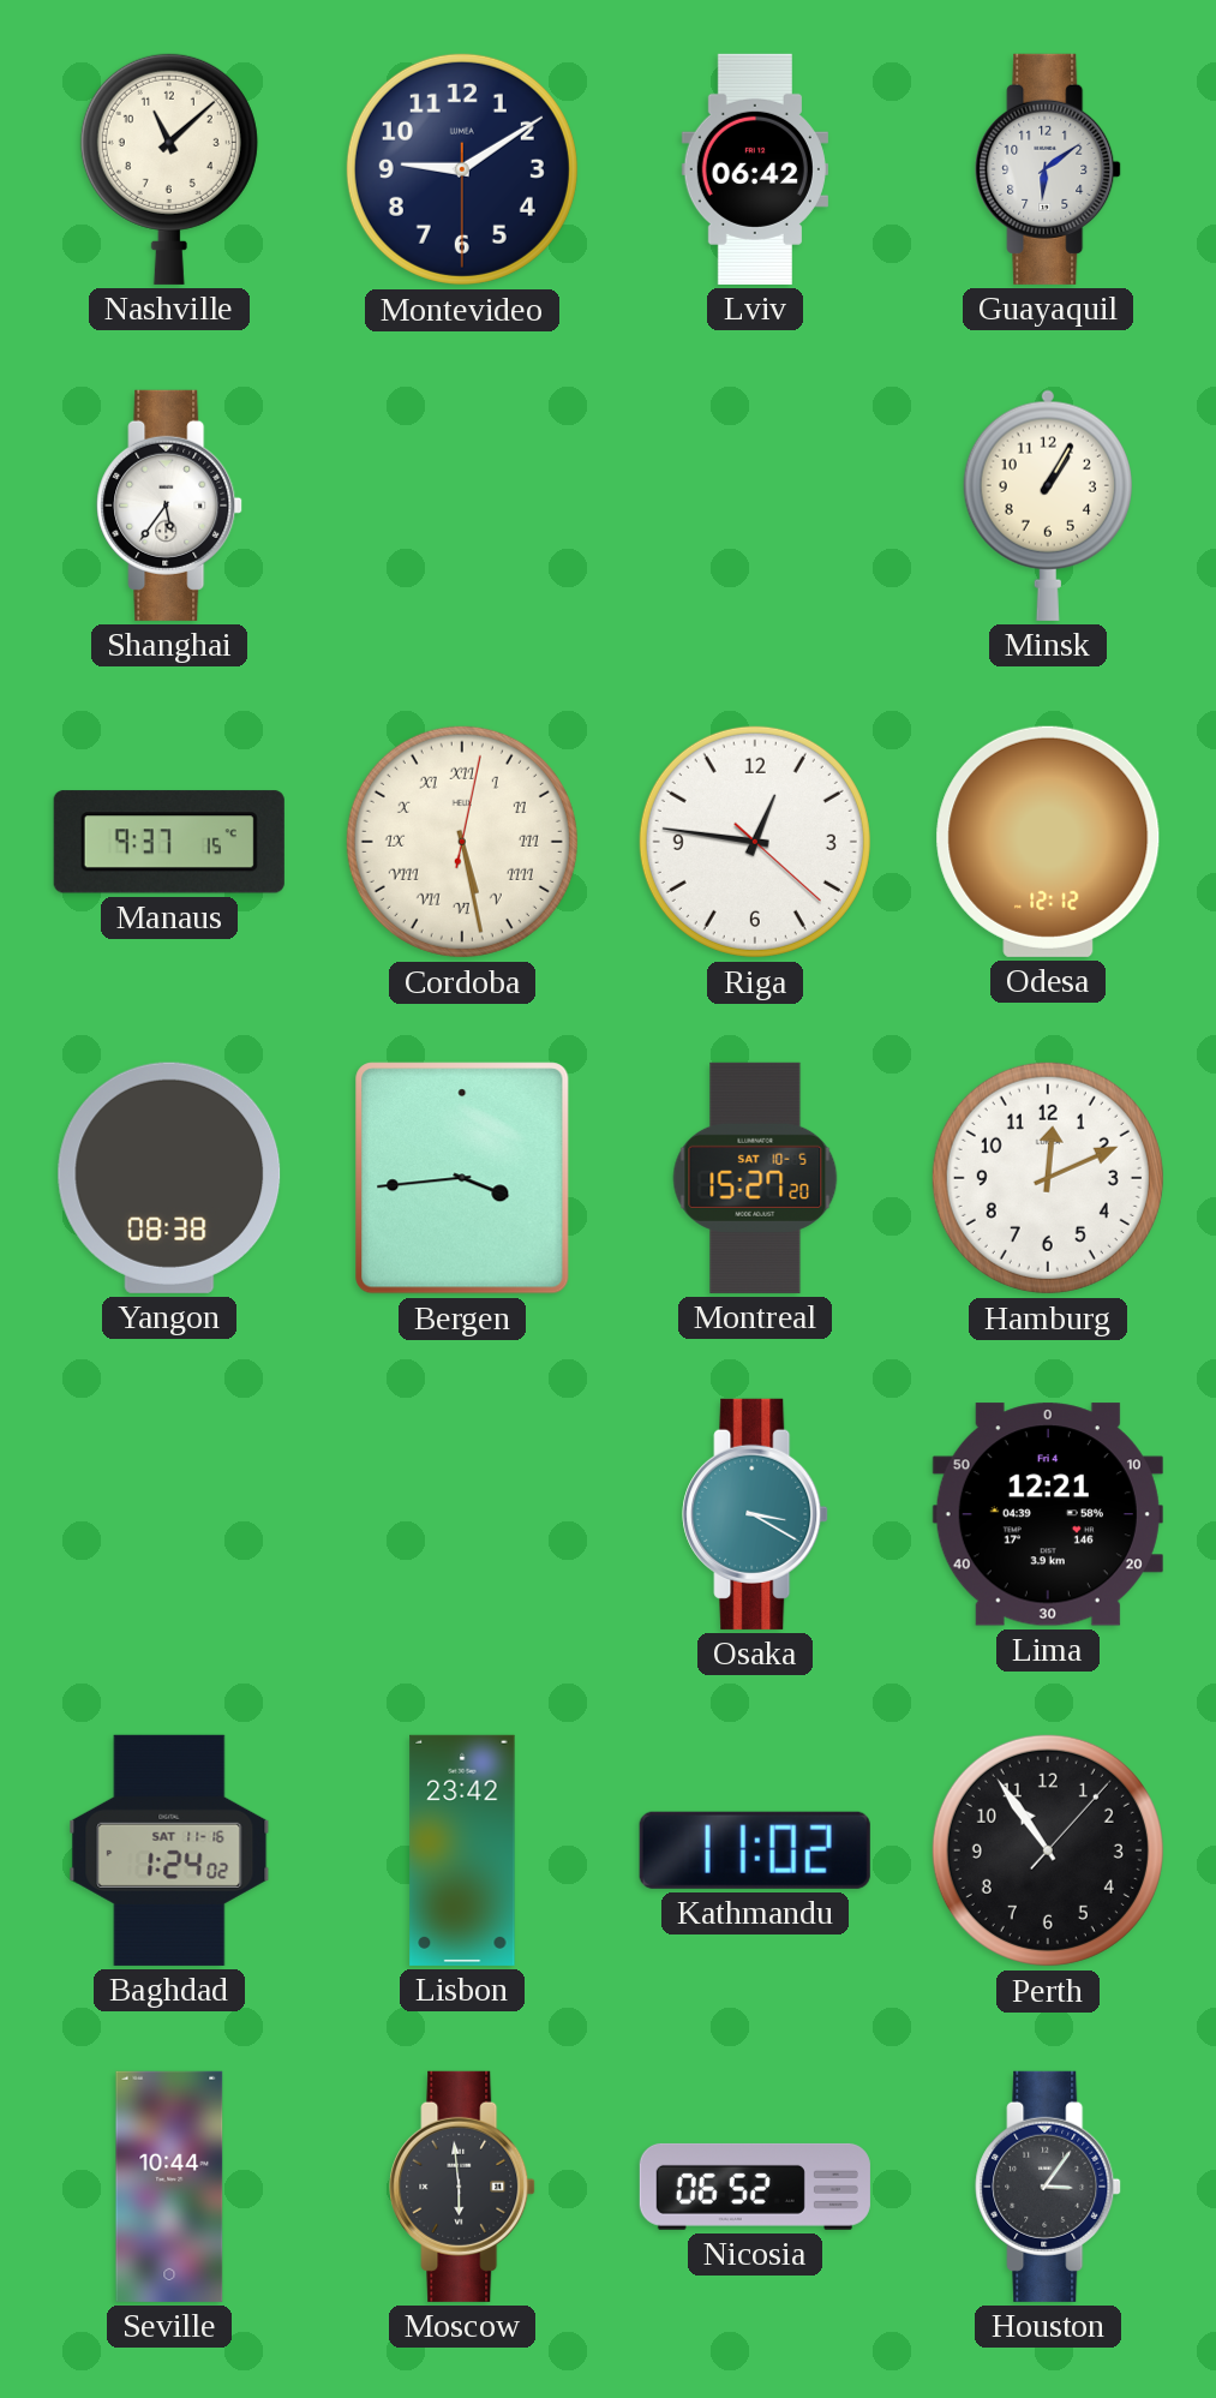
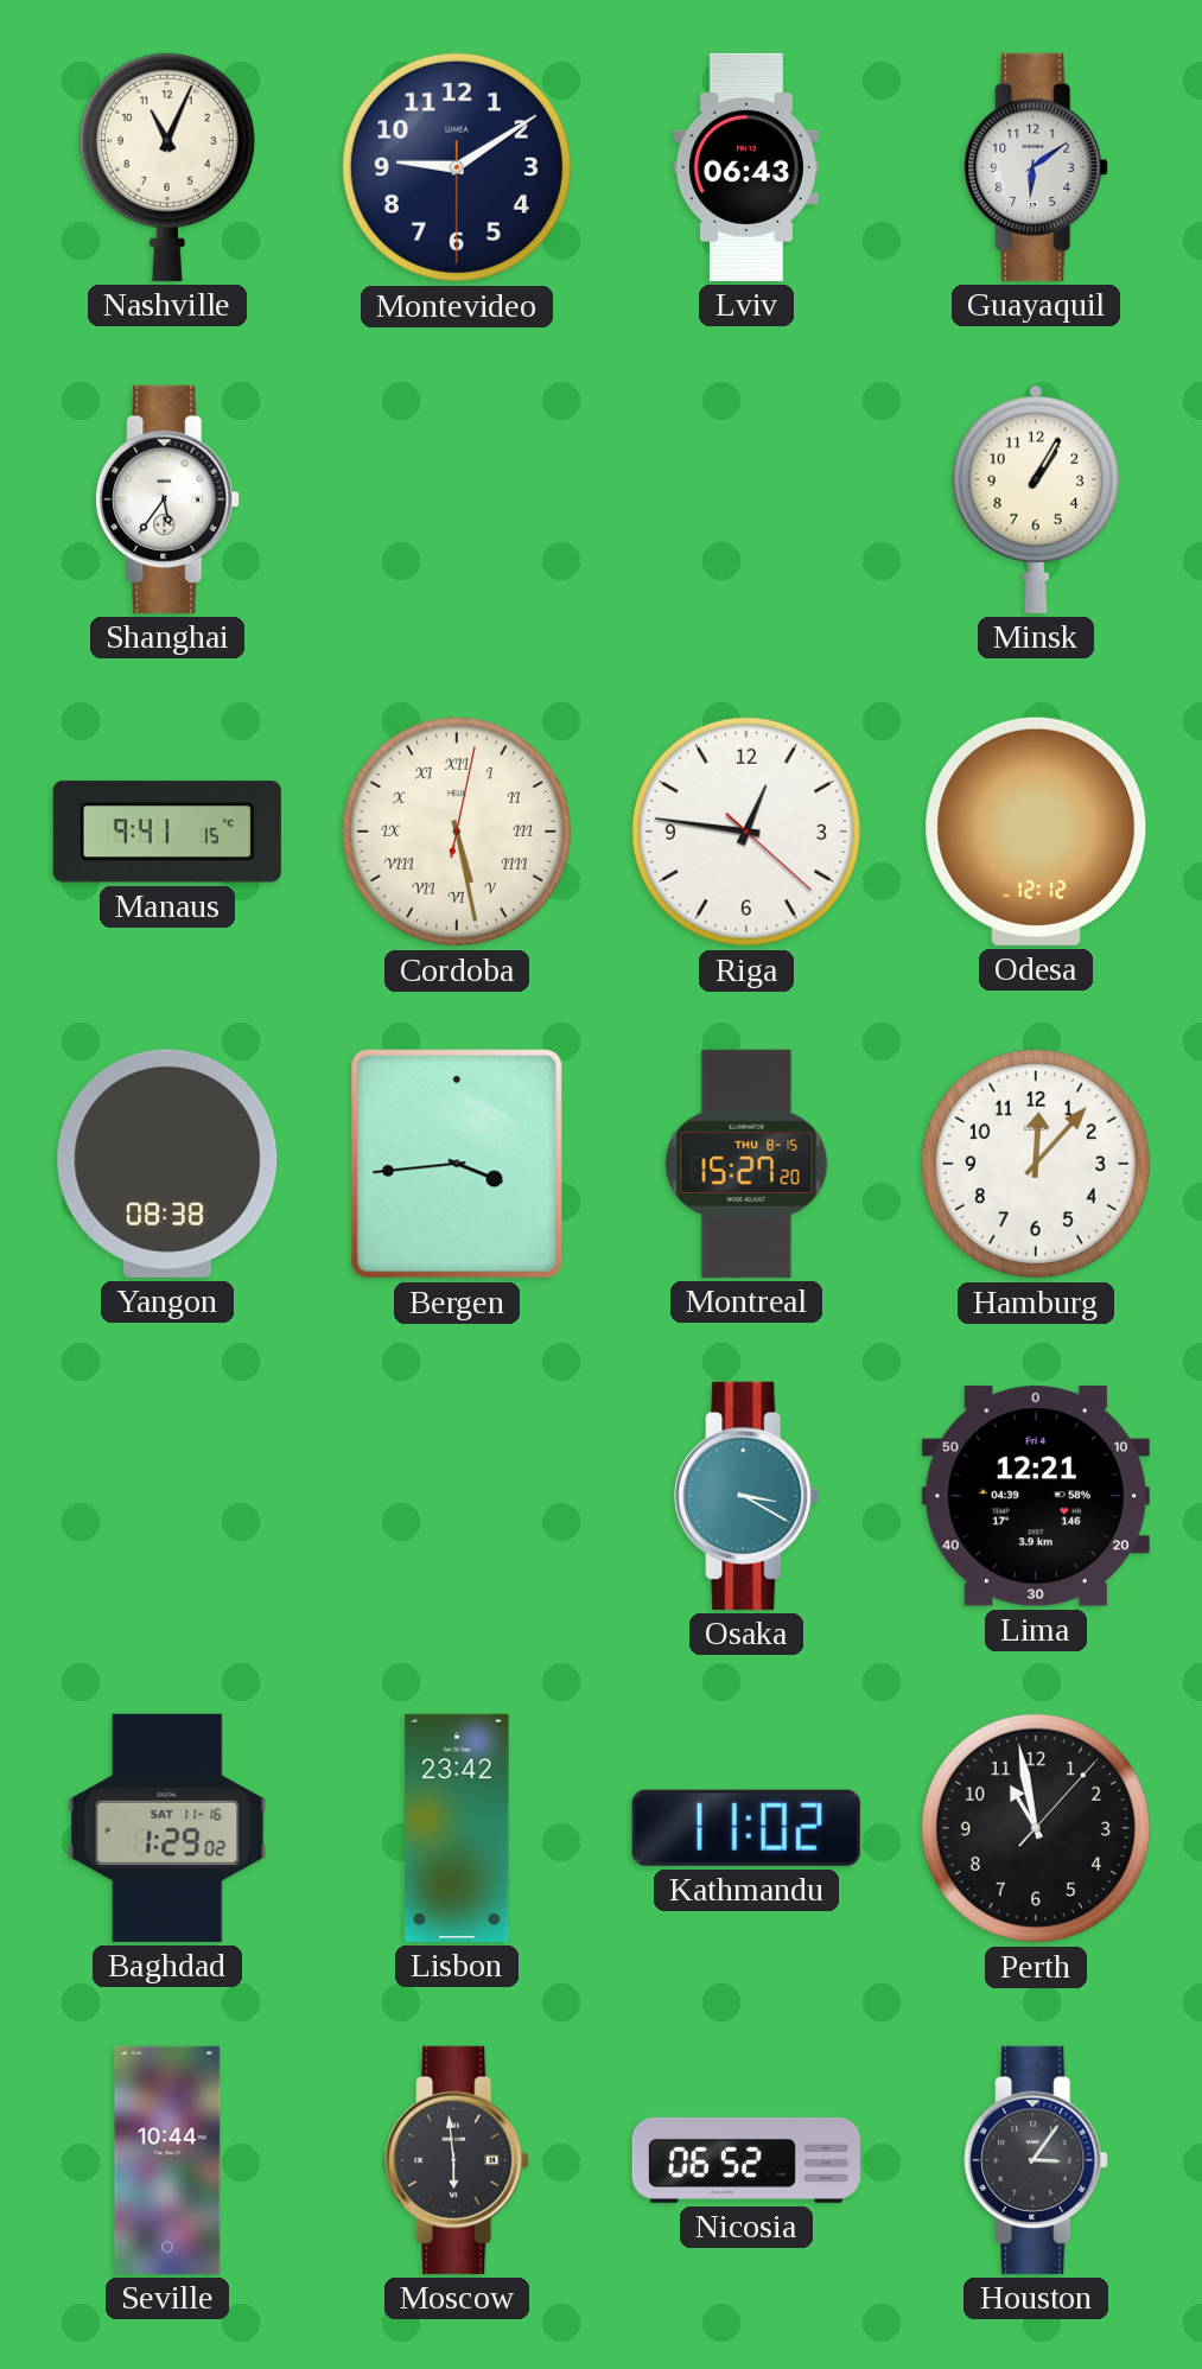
Nashville: 11:08 -> 11:04 (167, 166)
Lviv: 06:42 -> 06:43 (746, 167)
Manaus: 9:37 -> 9:41 (167, 832)
Montreal date: SAT 10-5 -> THU 8-15 (746, 1164)
Hamburg: 12:11 -> 12:07 (1036, 1164)
Baghdad: 1:24 -> 1:29 (167, 1828)
Perth: 10:54 -> 10:58 (1036, 1828)
